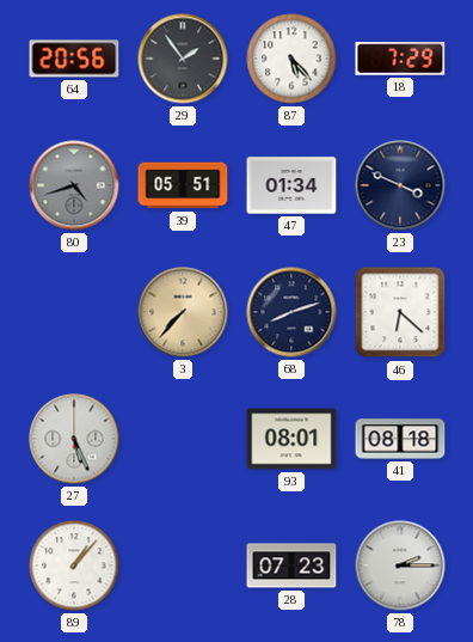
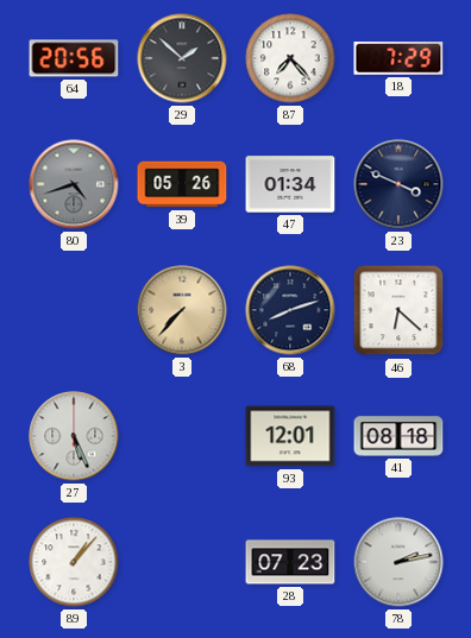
29: 1:54 -> 1:52 (182, 58)
87: 5:23 -> 7:23 (290, 58)
39: 05:51 -> 05:26 (182, 184)
93: 08:01 -> 12:01 (290, 436)
78: 2:15 -> 2:13 (398, 562)
